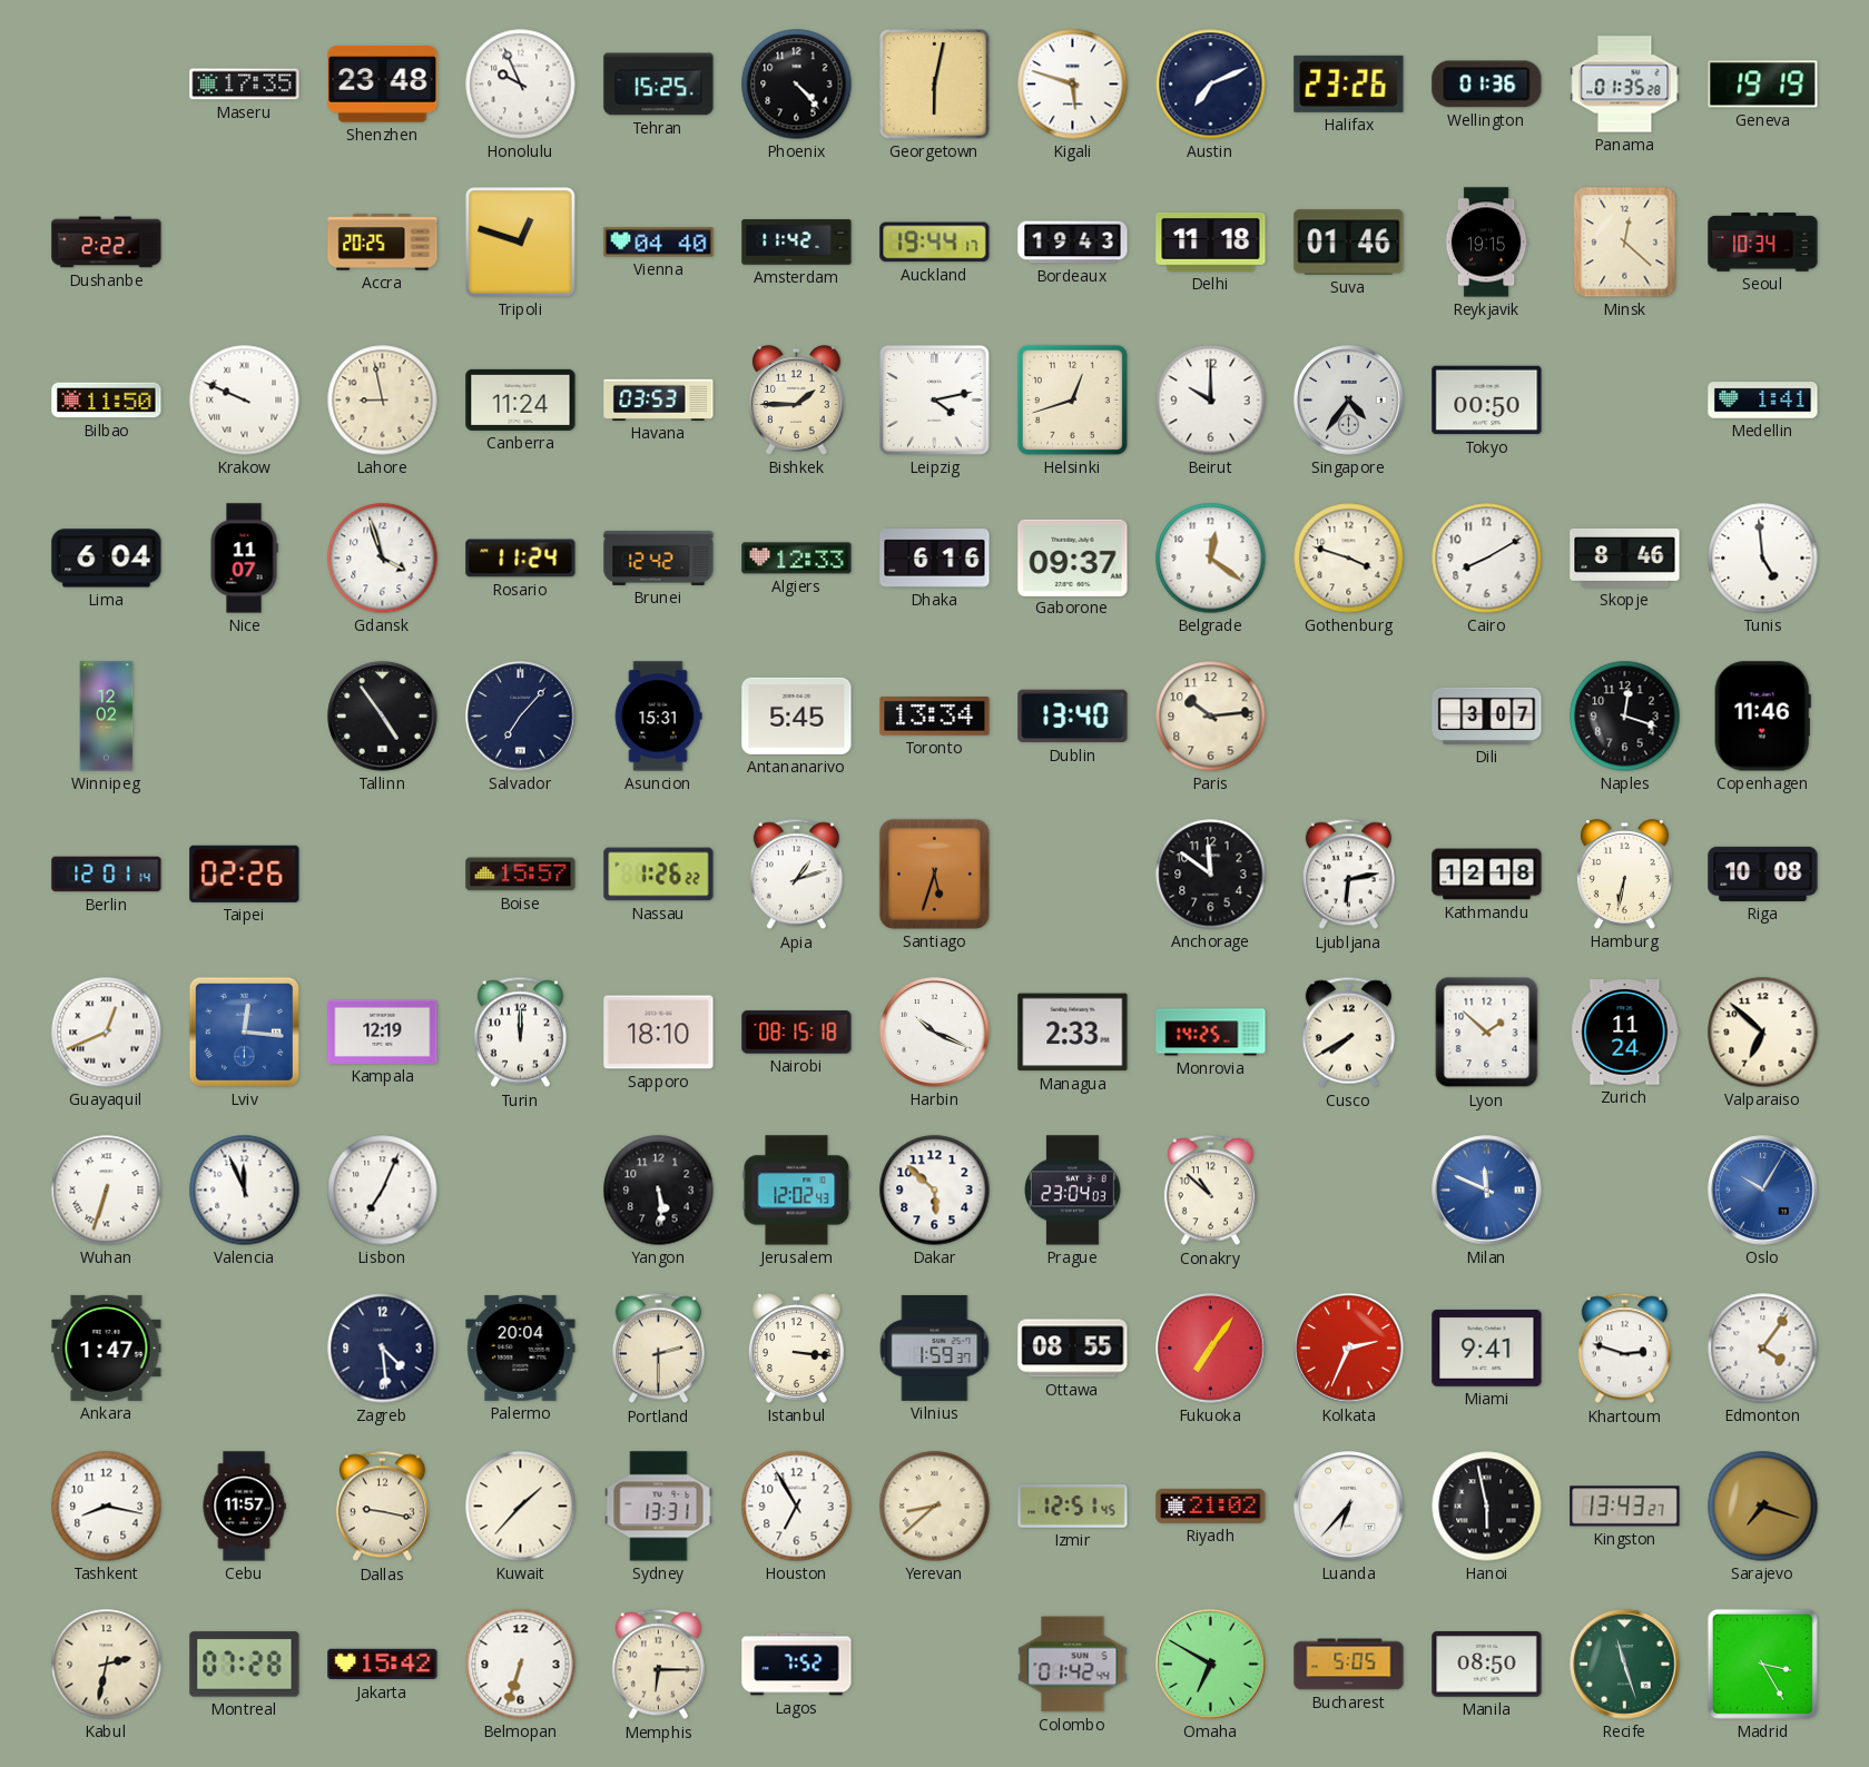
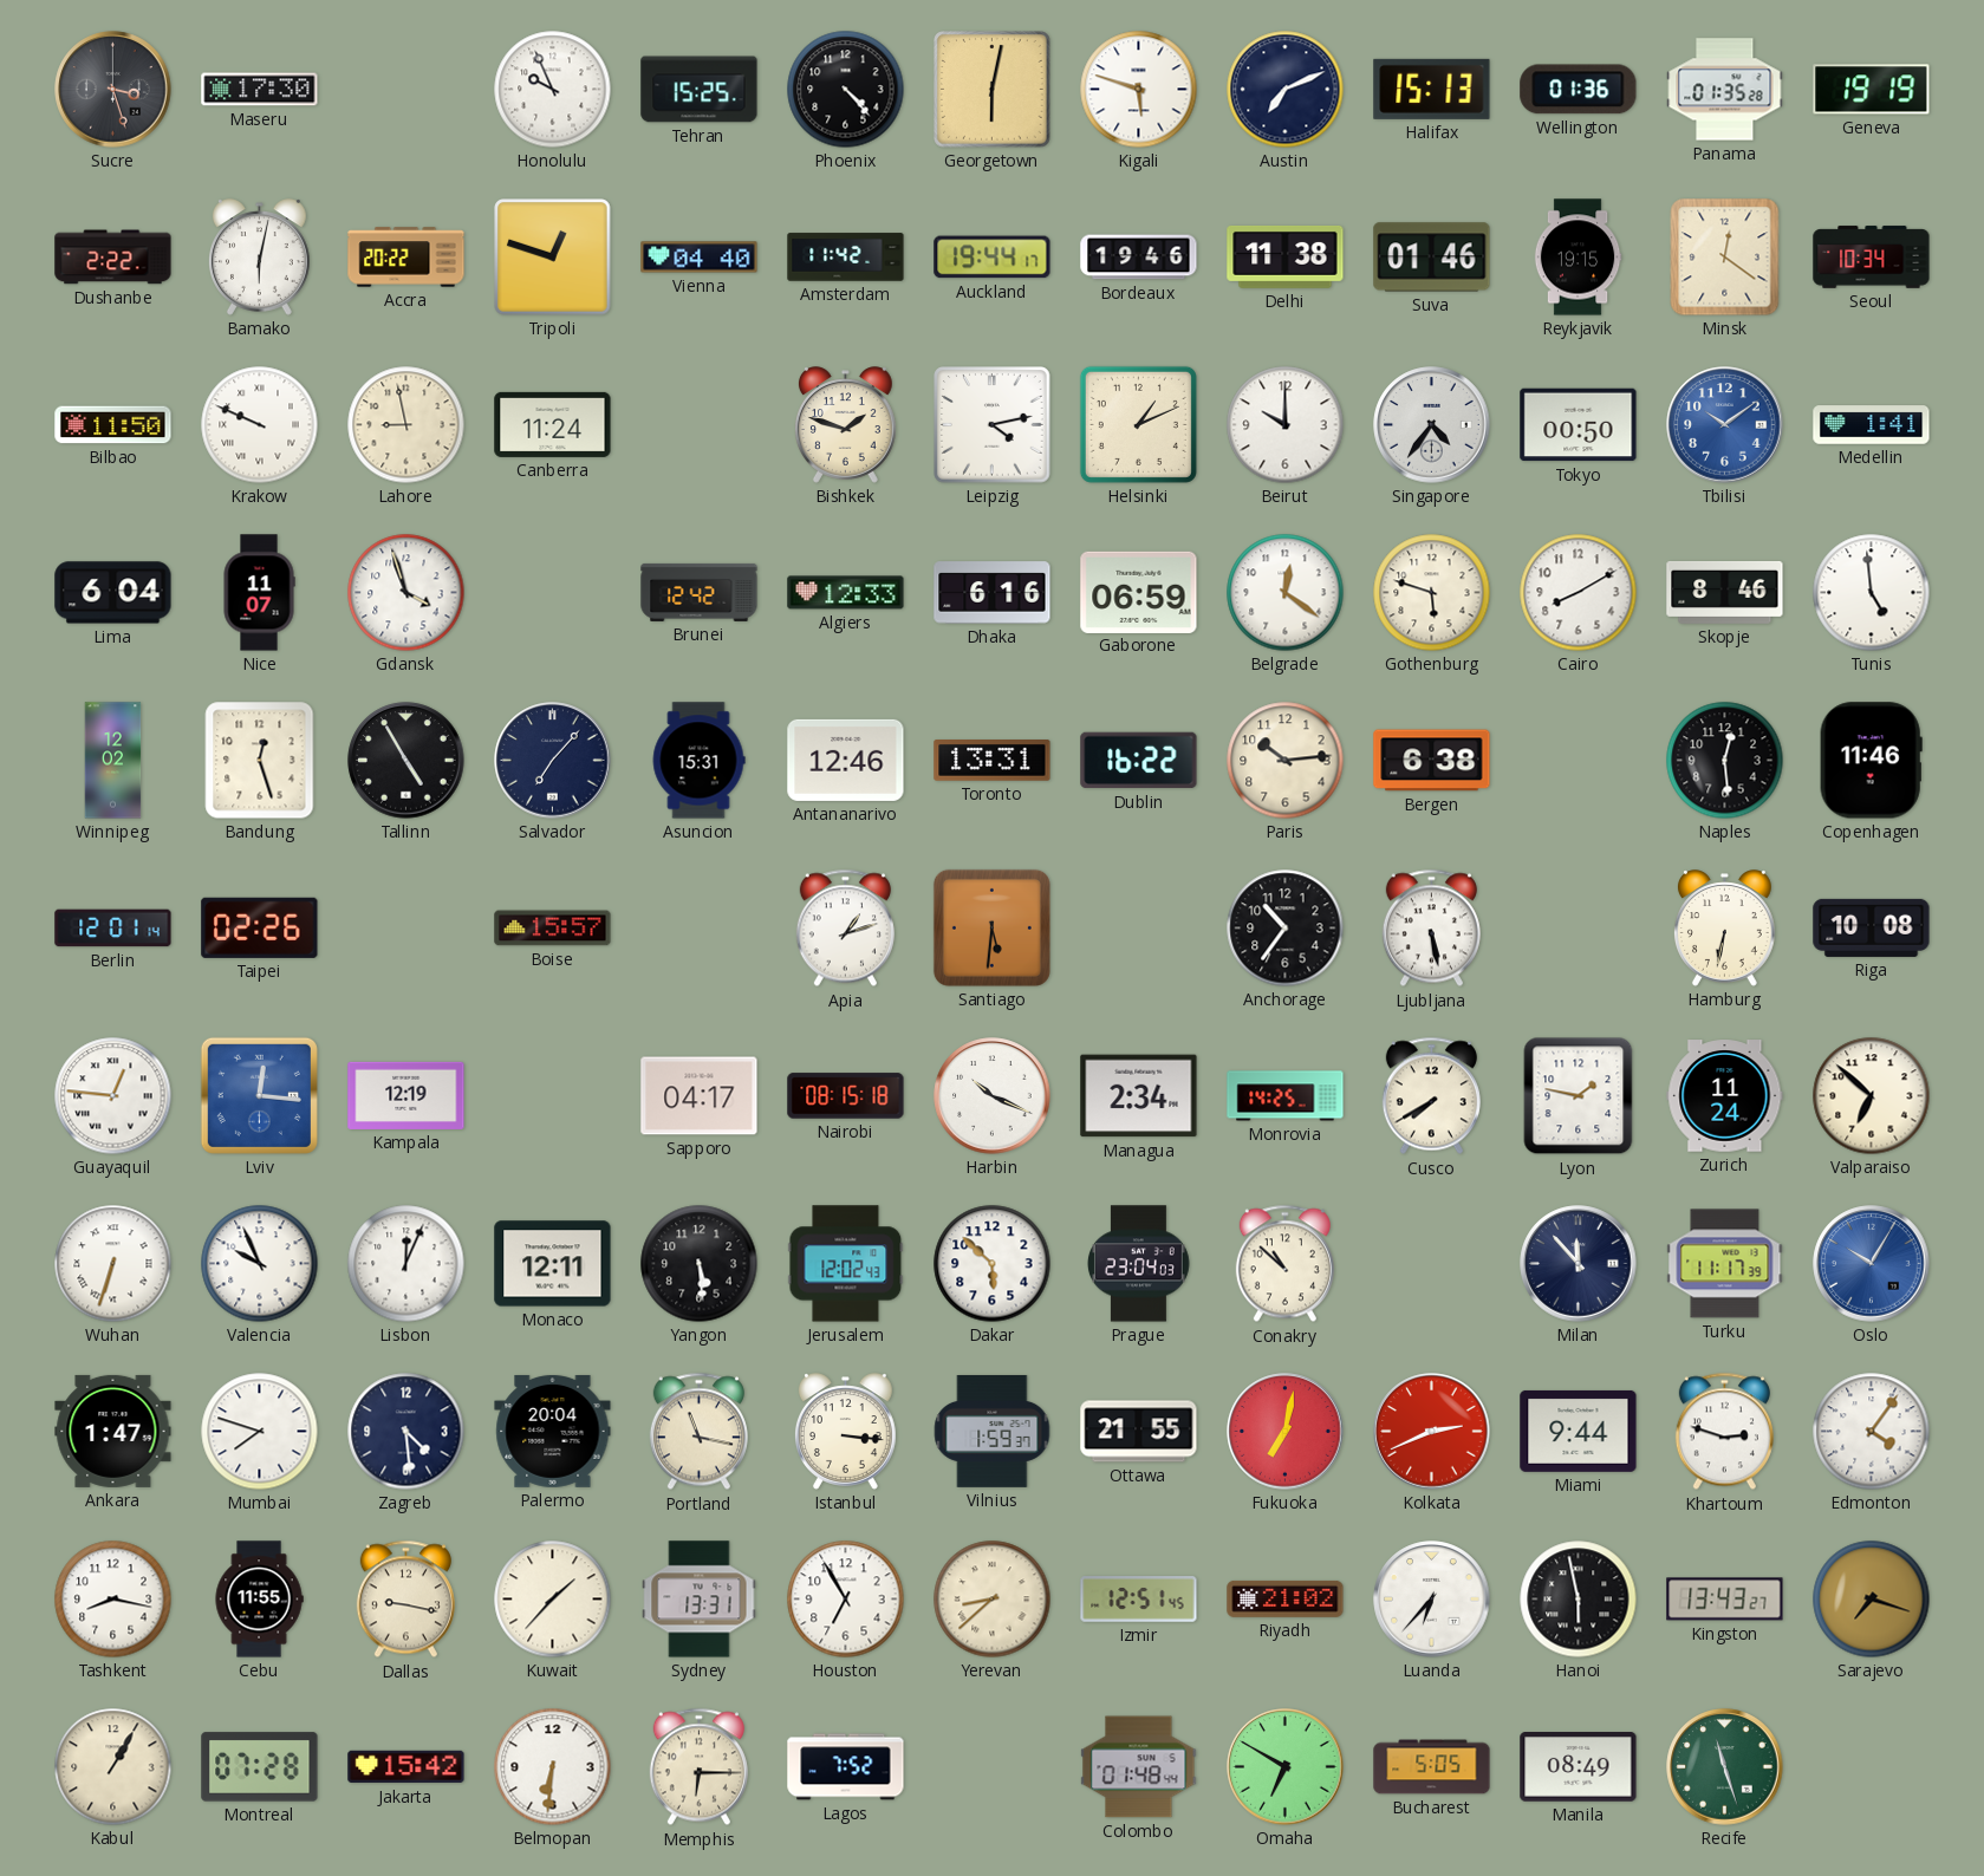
Sucre: none -> 3:27 (113, 90)
Maseru: 17:35 -> 17:30 (260, 90)
Shenzhen: 23:48 -> none (383, 85)
Halifax: 23:26 -> 15:13 (1432, 89)
Bamako: none -> 6:02 (259, 258)
Accra: 20:25 -> 20:22 (406, 258)
Bordeaux: 19:43 -> 19:46 (1139, 258)
Delhi: 11:18 -> 11:38 (1286, 256)
Minsk: 12:22 -> 12:21 (1725, 258)
Havana: 03:53 -> none (659, 399)
Bishkek: 1:45 -> 1:48 (845, 425)
Helsinki: 12:42 -> 1:11 (1138, 424)
Tbilisi: none -> 10:09 (1725, 425)
Rosario: 11:24 -> none (521, 559)
Gaborone: 09:37 -> 06:59 (1139, 592)
Gothenburg: 3:48 -> 5:48 (1432, 593)
Bandung: none -> 12:27 (260, 761)
Tallinn: 4:54 -> 4:55 (406, 761)
Antananarivo: 5:45 -> 12:46 (846, 760)
Toronto: 13:34 -> 13:31 (993, 761)
Dublin: 13:40 -> 16:22 (1139, 761)
Bergen: none -> 6:38 (1432, 761)
Dili: 3:07 -> none (1487, 715)
Naples: 12:18 -> 12:29 (1725, 761)
Nassau: 1:26 -> none (659, 875)
Santiago: 5:33 -> 5:31 (991, 927)
Anchorage: 11:51 -> 10:36 (1286, 929)
Ljubljana: 6:13 -> 5:28 (1431, 929)
Kathmandu: 12:18 -> none (1487, 875)
Guayaquil: 12:41 -> 12:46 (113, 1096)
Turin: 12:00 -> none (520, 1033)
Sapporo: 18:10 -> 04:17 (700, 1096)
Managua: 2:33 -> 2:34 (1139, 1096)
Lyon: 1:52 -> 1:47 (1579, 1096)
Valencia: 11:56 -> 9:56 (260, 1264)
Lisbon: 7:04 -> 12:04 (406, 1264)
Monaco: none -> 12:11 (553, 1264)
Milan: 11:49 -> 11:53 (1579, 1264)
Milan dial: blue -> navy (1579, 1264)
Turku: none -> 11:17 (1725, 1264)
Mumbai: none -> 7:48 (260, 1432)
Portland: 2:30 -> 11:17 (698, 1432)
Ottawa: 08:55 -> 21:55 (1139, 1432)
Fukuoka: 7:06 -> 7:02 (1286, 1432)
Kolkata: 2:34 -> 2:41 (1432, 1432)
Miami: 9:41 -> 9:44 (1579, 1431)
Cebu: 11:57 -> 11:55 (259, 1600)
Kabul: 2:32 -> 1:05 (113, 1767)
Belmopan: 6:33 -> 6:31 (553, 1767)
Colombo: 01:42 -> 01:48 (1139, 1767)
Manila: 08:50 -> 08:49 (1579, 1767)
Madrid: 3:25 -> none (1762, 1664)
